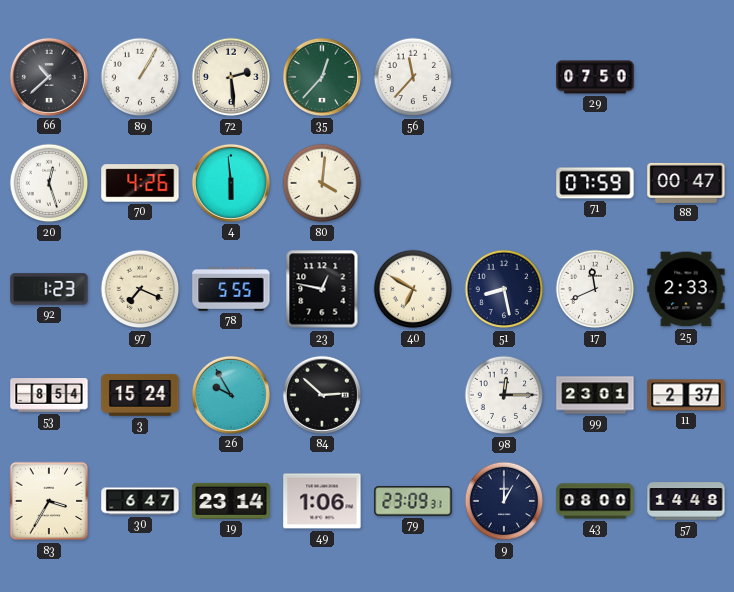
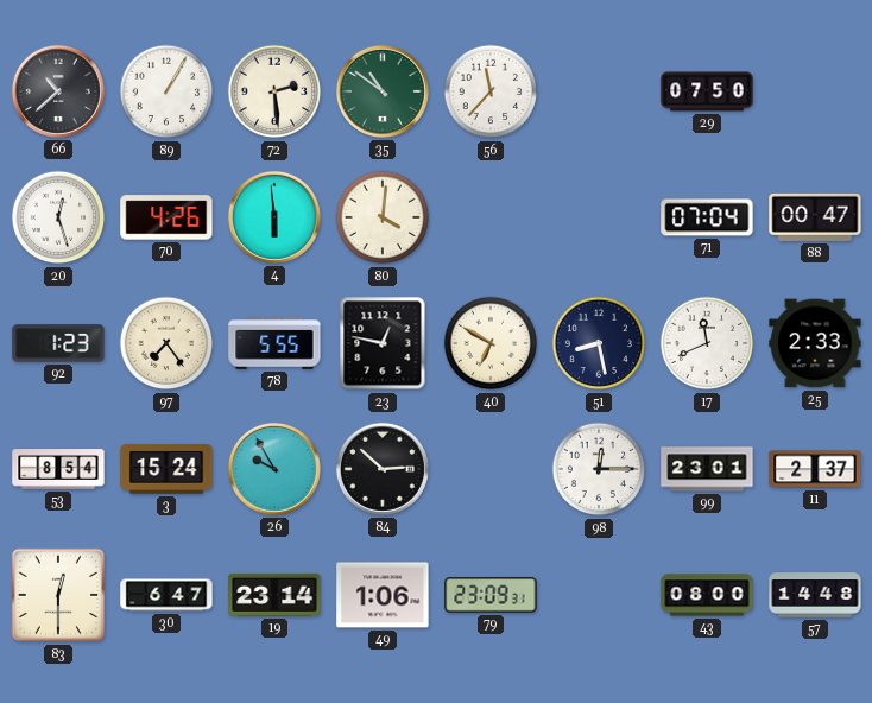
35: 12:37 -> 10:51 (383, 91)
71: 07:59 -> 07:04 (707, 217)
97: 7:19 -> 7:24 (166, 343)
83: 3:35 -> 12:30 (58, 595)
9: 1:00 -> none (504, 501)
